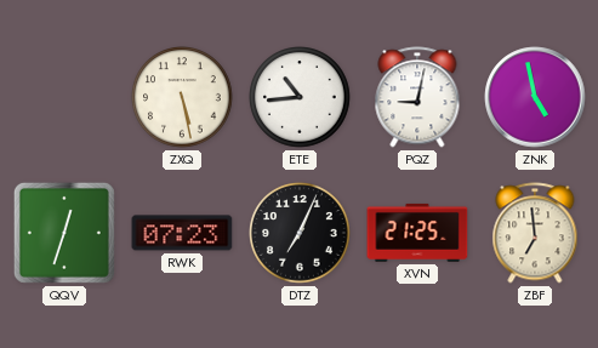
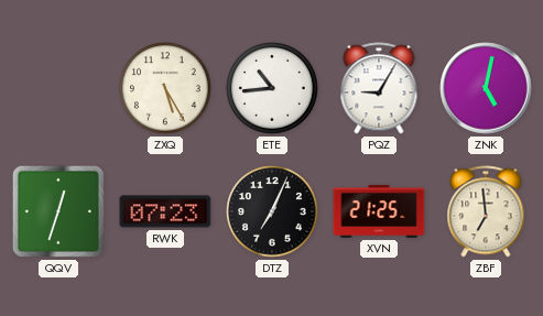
ZXQ: 5:28 -> 5:25 (166, 89)
PQZ: 9:02 -> 9:05 (379, 88)
ZNK: 4:58 -> 5:02 (486, 88)
